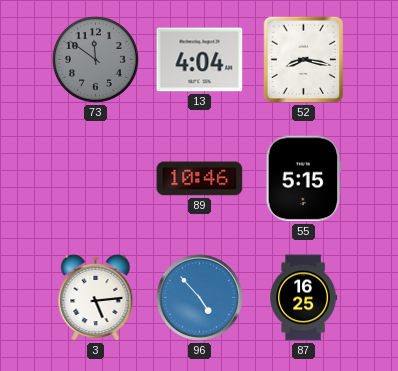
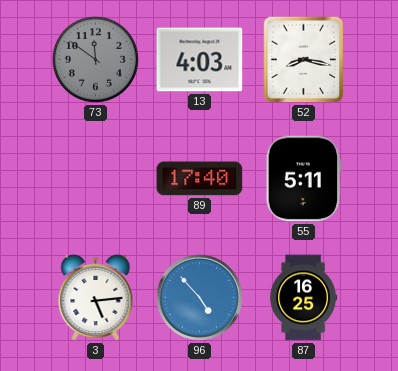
13: 4:04 -> 4:03 (200, 60)
89: 10:46 -> 17:40 (200, 179)
55: 5:15 -> 5:11 (303, 179)
